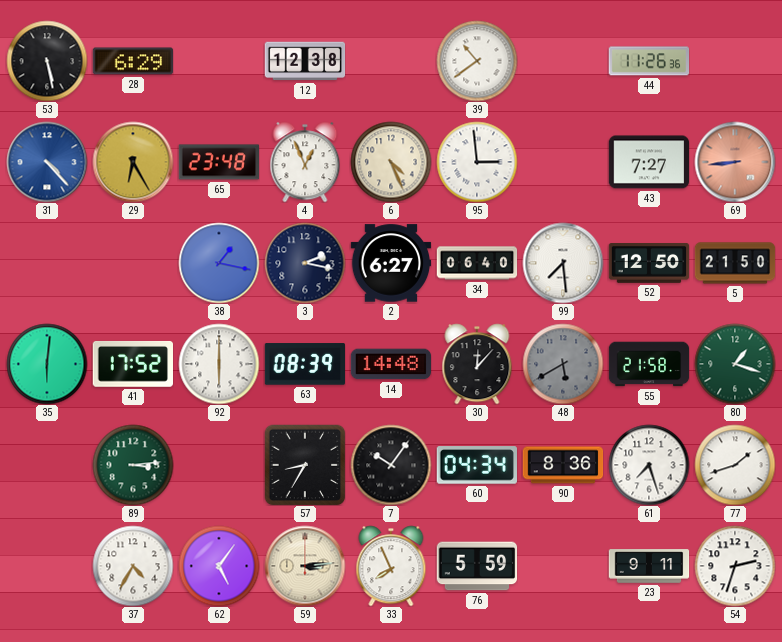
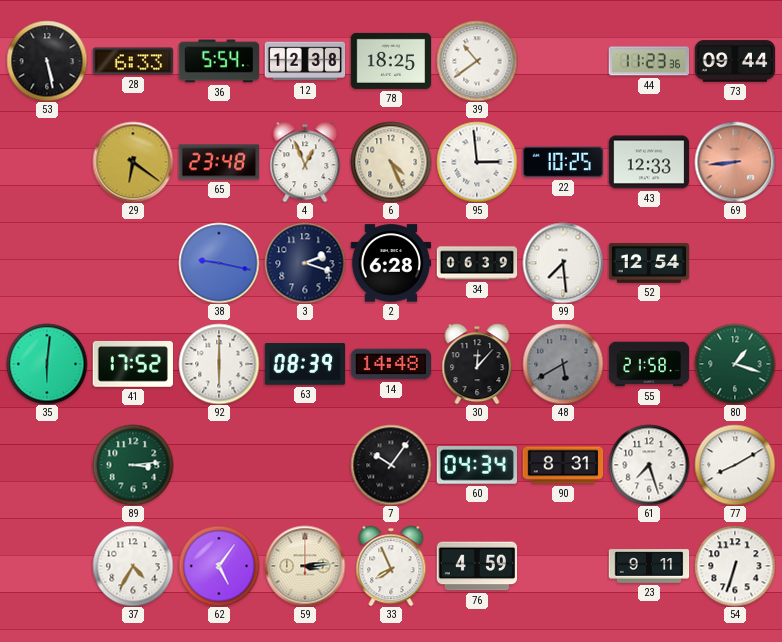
28: 6:29 -> 6:33 (133, 61)
36: none -> 5:54 (219, 61)
78: none -> 18:25 (391, 61)
44: 11:26 -> 11:23 (648, 61)
73: none -> 09:44 (735, 61)
31: 4:23 -> none (47, 162)
29: 6:25 -> 6:21 (133, 162)
22: none -> 10:25 (562, 162)
43: 7:27 -> 12:33 (649, 162)
38: 1:17 -> 9:17 (219, 263)
3: 2:17 -> 2:18 (305, 263)
2: 6:27 -> 6:28 (391, 263)
34: 06:40 -> 06:39 (477, 263)
52: 12:50 -> 12:54 (649, 264)
5: 21:50 -> none (735, 263)
57: 8:35 -> none (305, 465)
90: 8:36 -> 8:31 (563, 465)
77: 1:42 -> 8:10 (735, 465)
76: 5:59 -> 4:59 (477, 566)
54: 2:33 -> 6:33 (735, 566)
